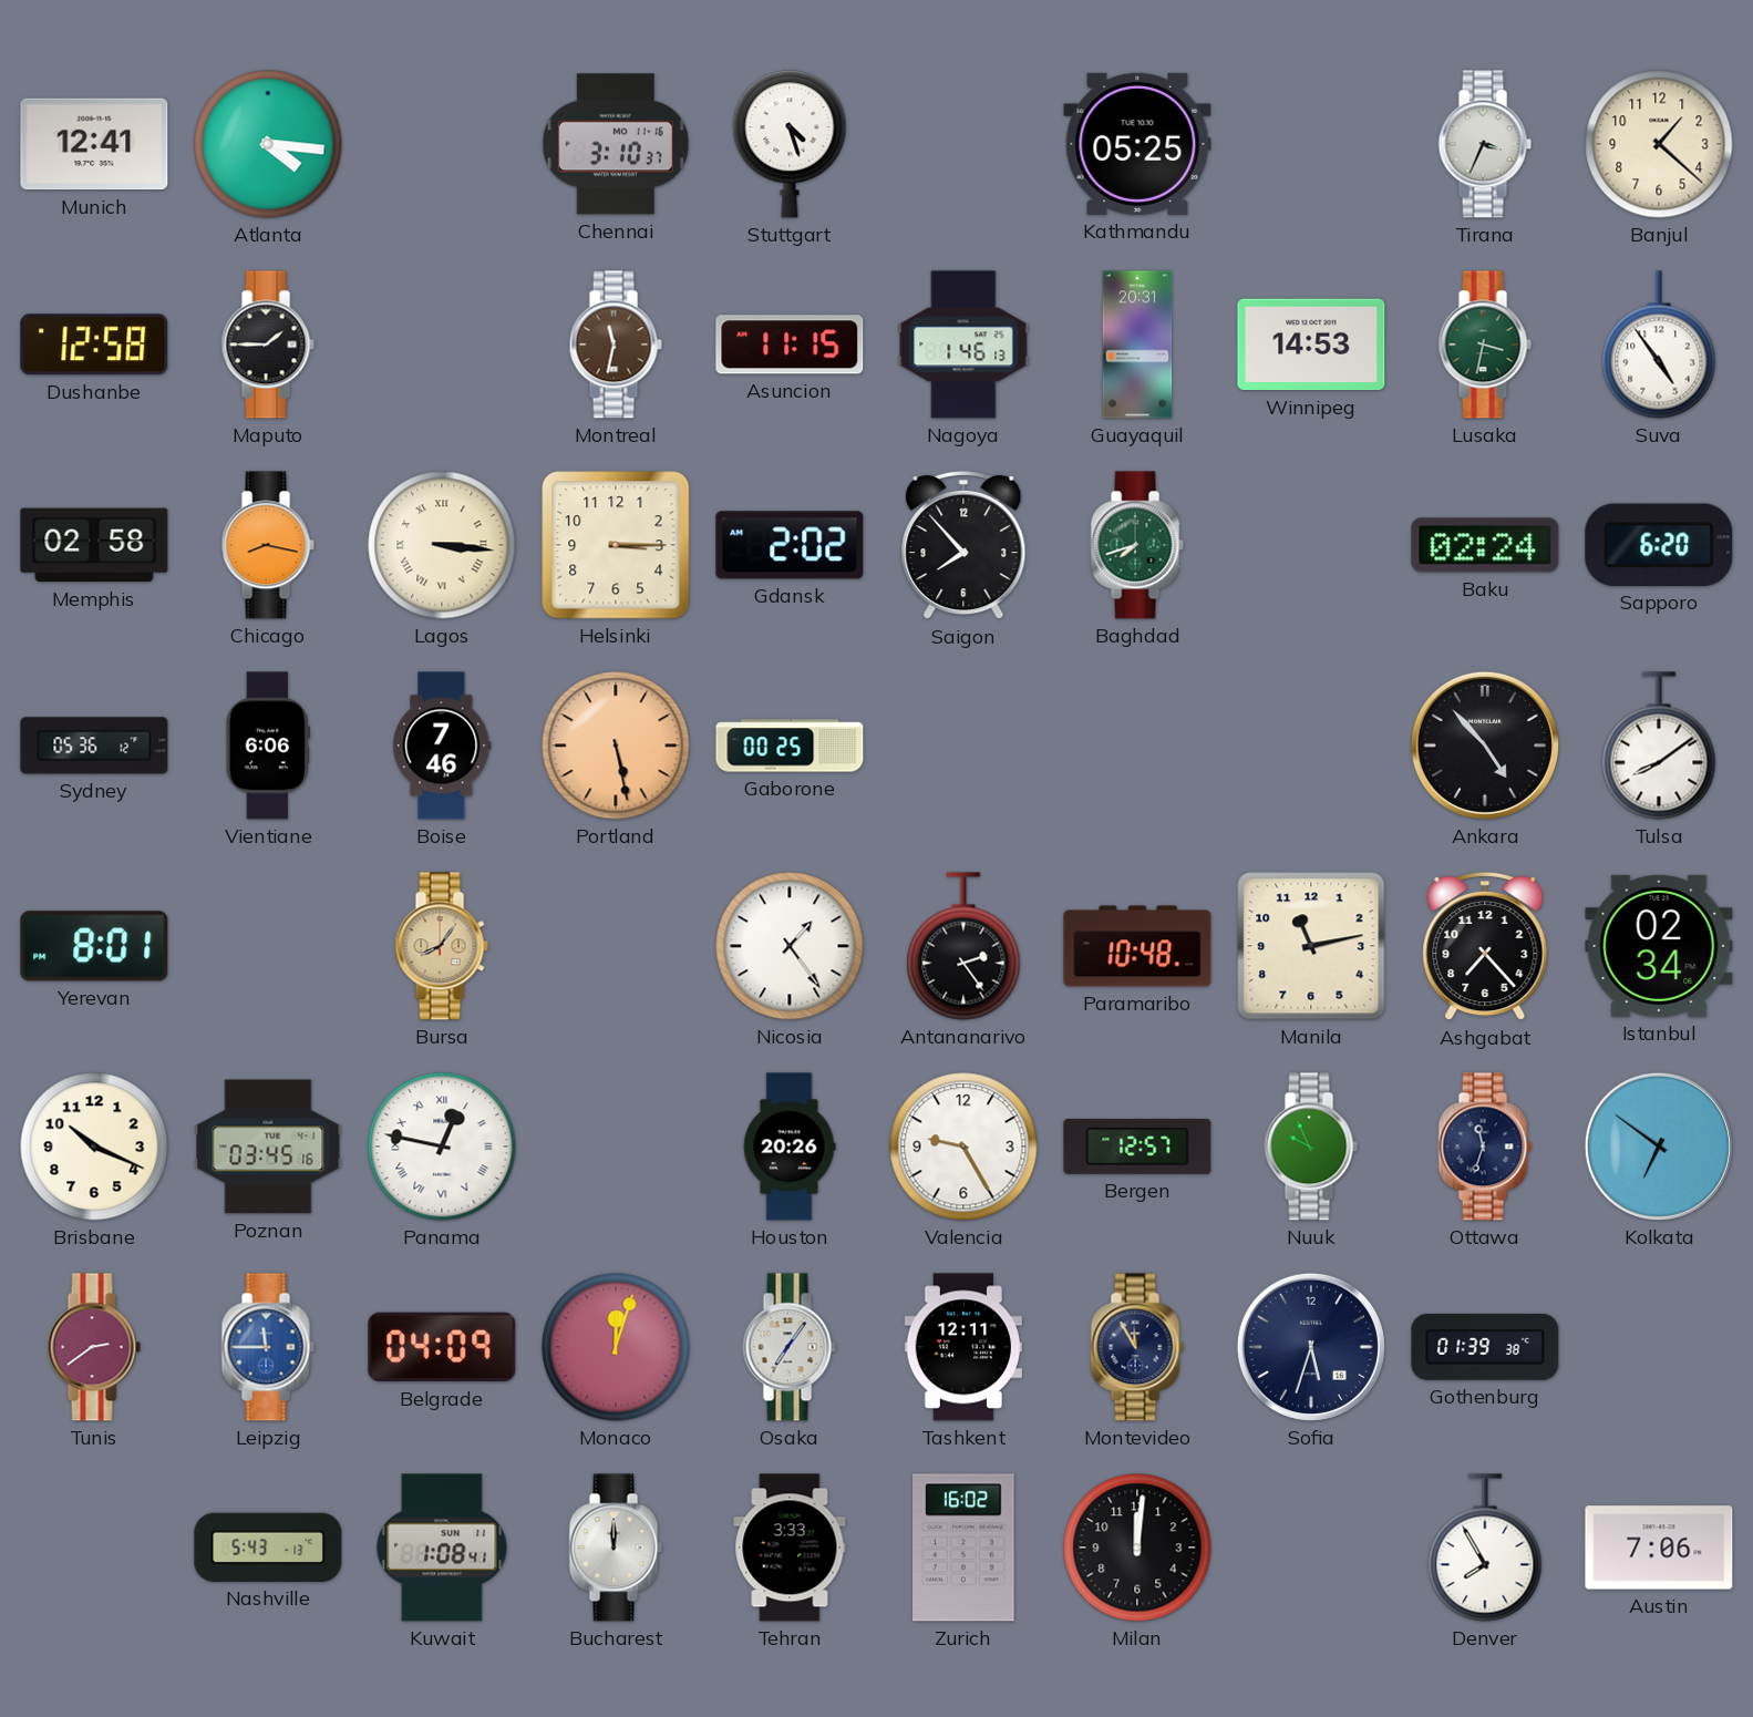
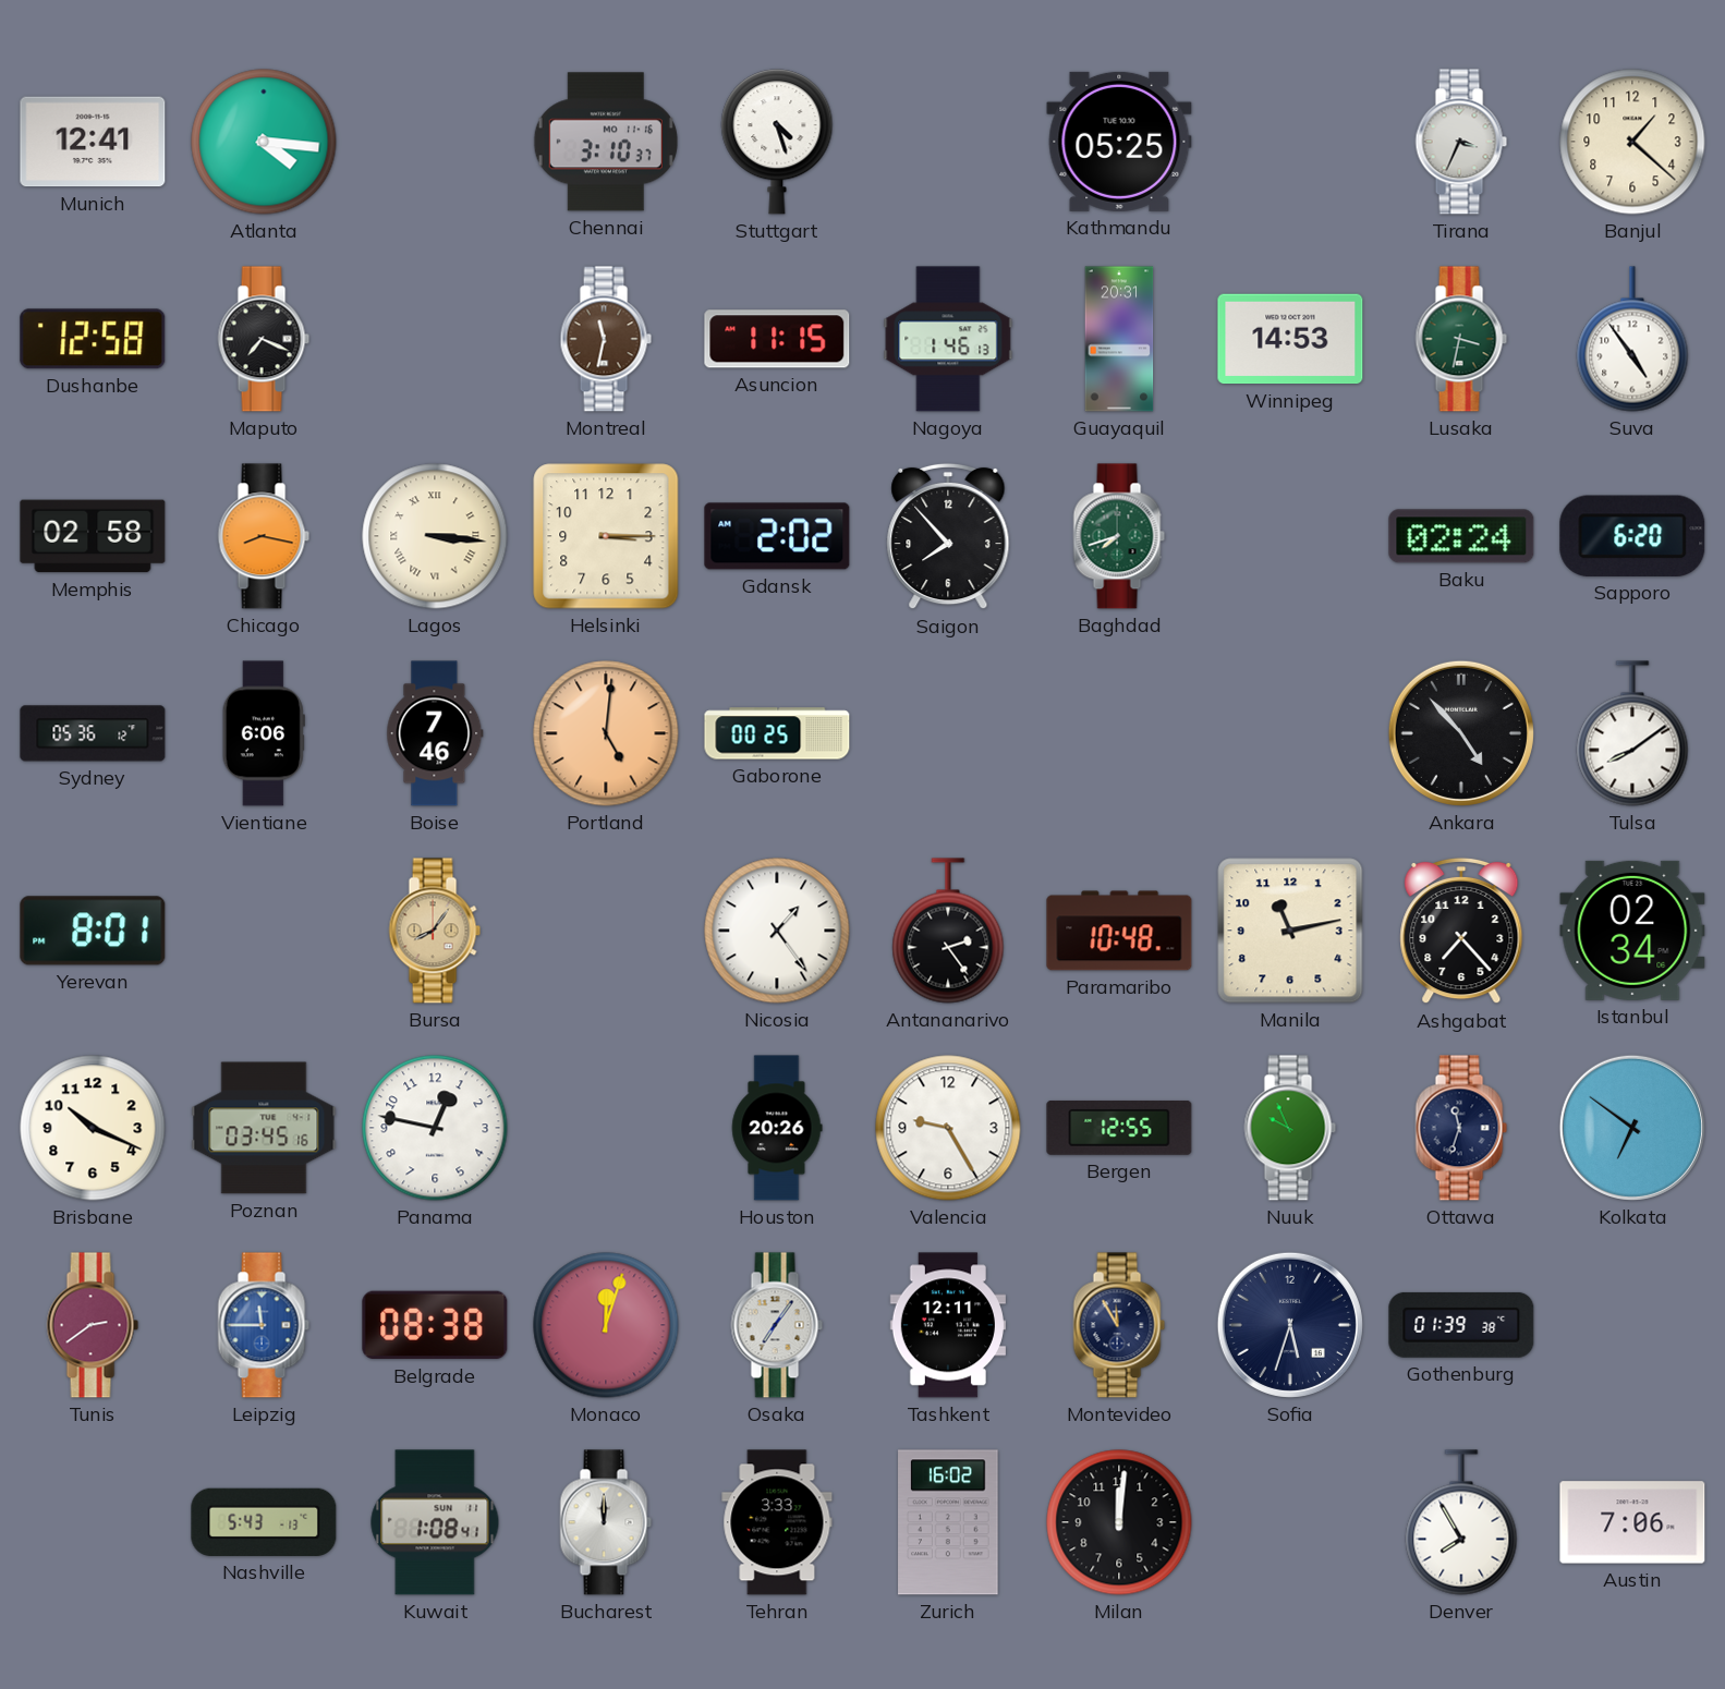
Maputo: 1:45 -> 7:19 (264, 339)
Portland: 5:28 -> 5:01 (606, 733)
Panama numerals: Roman -> Arabic (435, 1128)
Bergen: 12:57 -> 12:55 (1119, 1128)
Belgrade: 04:09 -> 08:38 (435, 1325)
